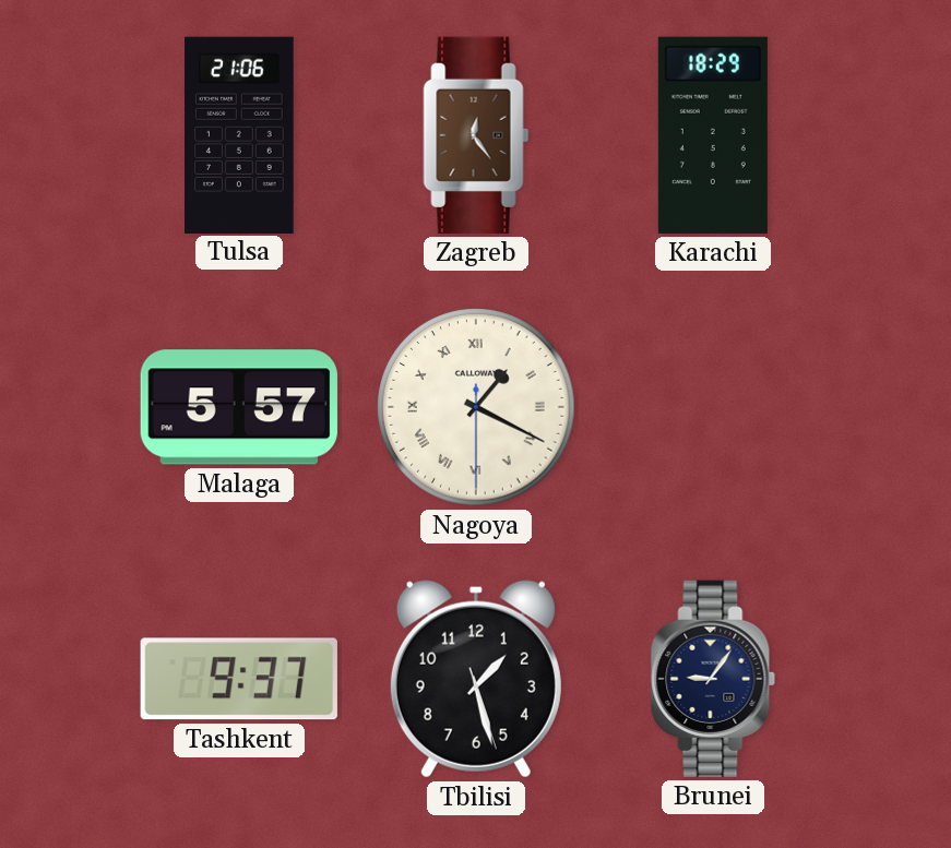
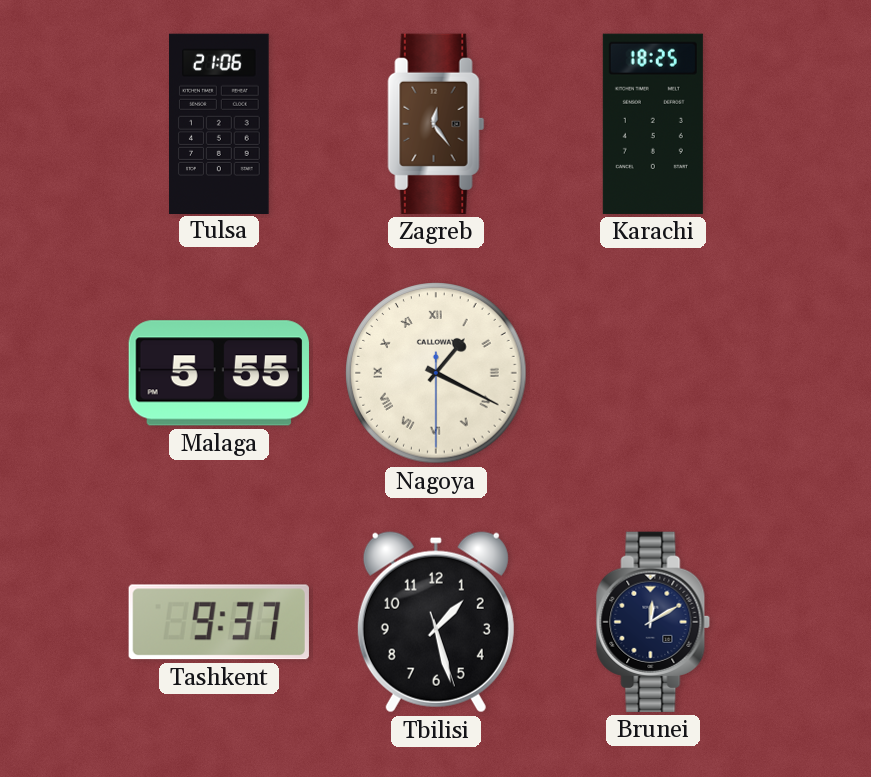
Karachi: 18:29 -> 18:25 (653, 124)
Malaga: 5:57 -> 5:55 (219, 373)
Brunei: 9:06 -> 12:10 (653, 622)
